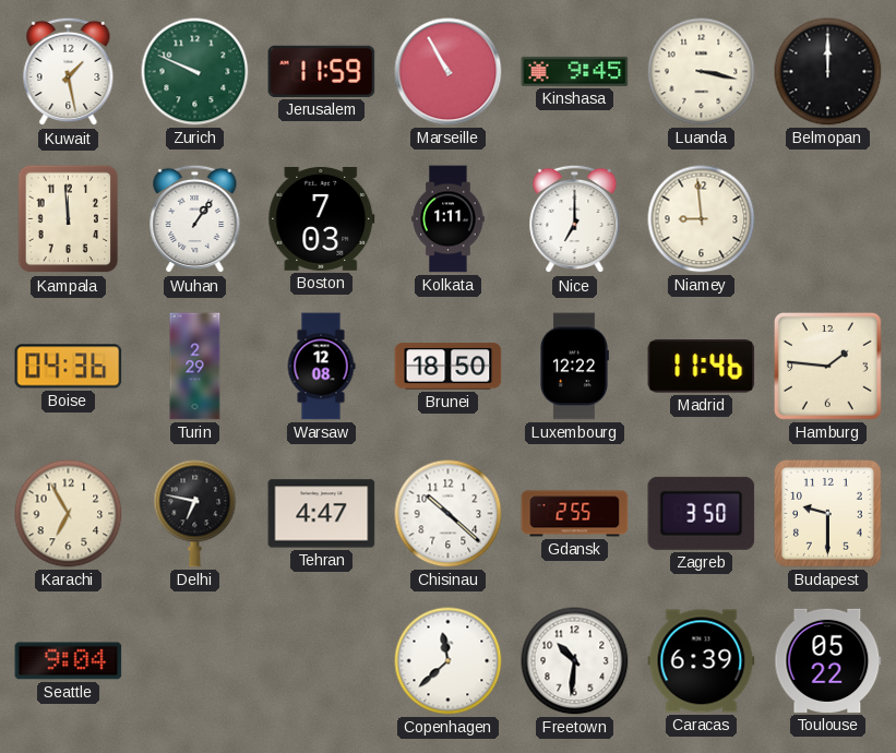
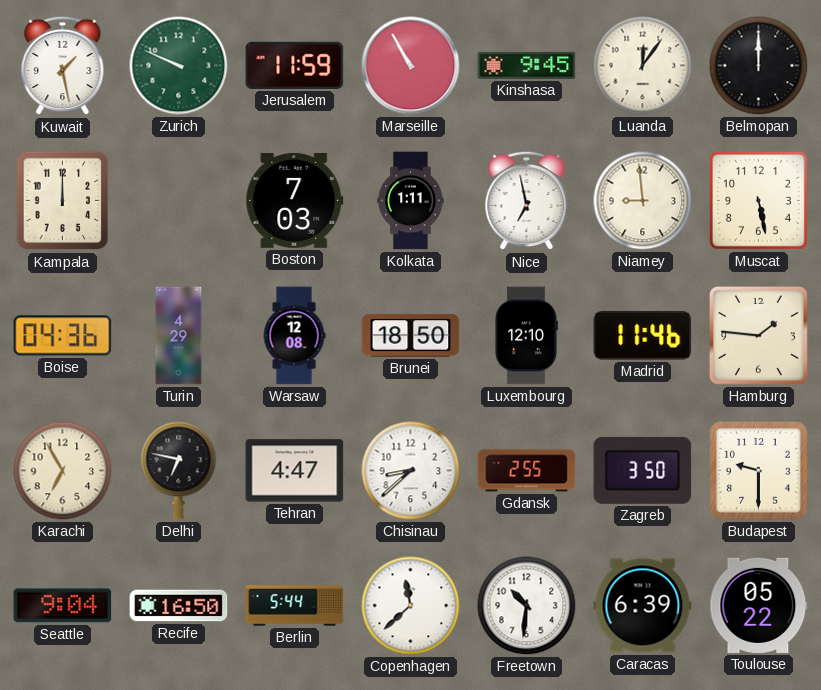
Luanda: 3:17 -> 12:06 (643, 66)
Kampala: 11:59 -> 12:00 (63, 201)
Wuhan: 1:06 -> none (195, 219)
Nice: 7:00 -> 6:58 (527, 201)
Muscat: none -> 5:28 (758, 200)
Turin: 2:29 -> 4:29 (179, 336)
Luxembourg: 12:22 -> 12:10 (527, 336)
Chisinau: 10:22 -> 8:38 (411, 471)
Recife: none -> 16:50 (179, 606)
Berlin: none -> 5:44 (295, 606)
